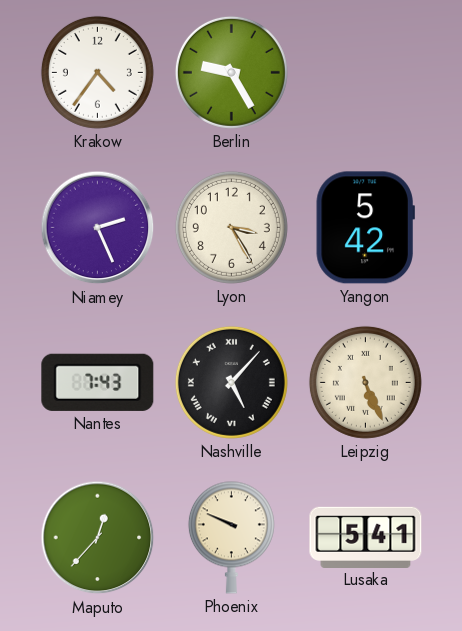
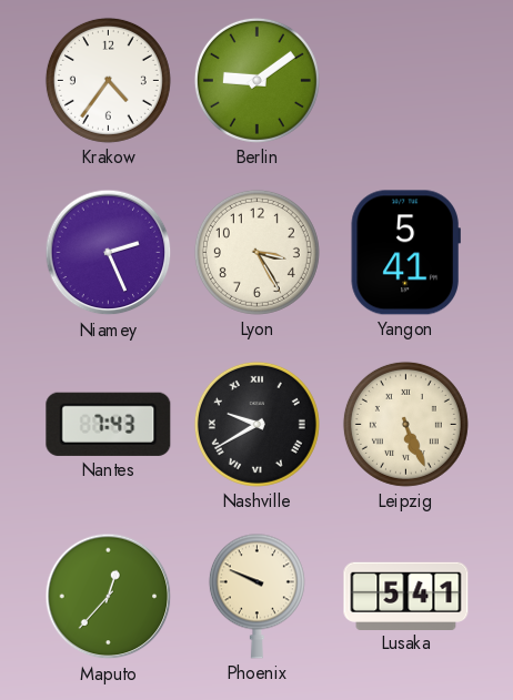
Berlin: 9:25 -> 9:09 (256, 80)
Yangon: 5:42 -> 5:41 (405, 253)
Nashville: 5:07 -> 9:40 (256, 424)
